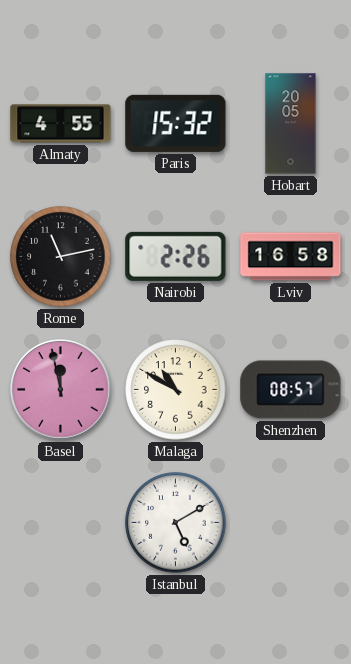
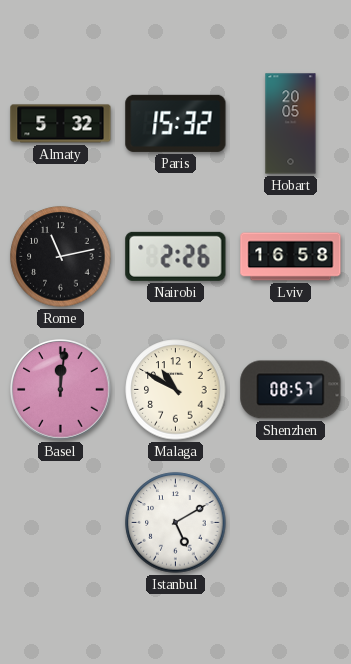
Almaty: 4:55 -> 5:32 (61, 124)
Basel: 11:58 -> 12:01 (61, 390)
